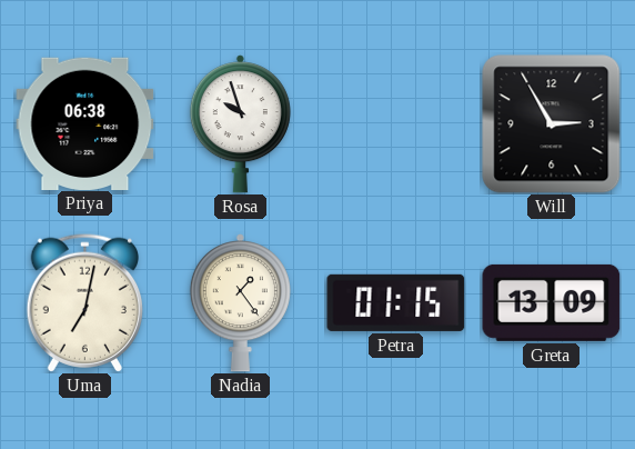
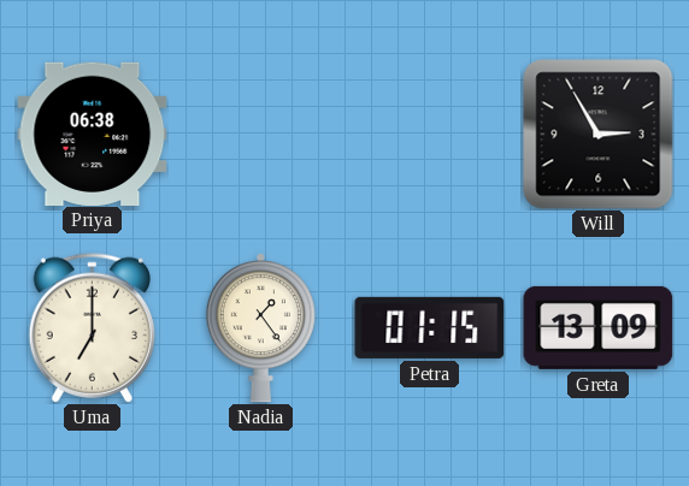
Rosa: 9:57 -> none (240, 124)
Uma: 7:02 -> 7:00 (92, 327)
